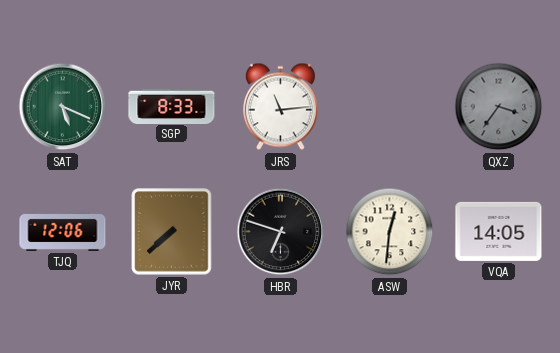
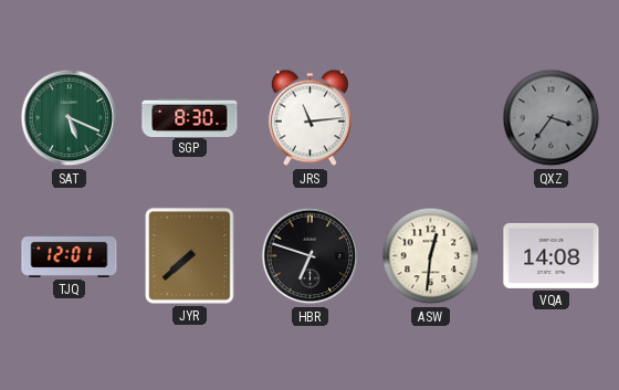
SGP: 8:33 -> 8:30 (190, 117)
TJQ: 12:06 -> 12:01 (70, 255)
VQA: 14:05 -> 14:08 (552, 255)
